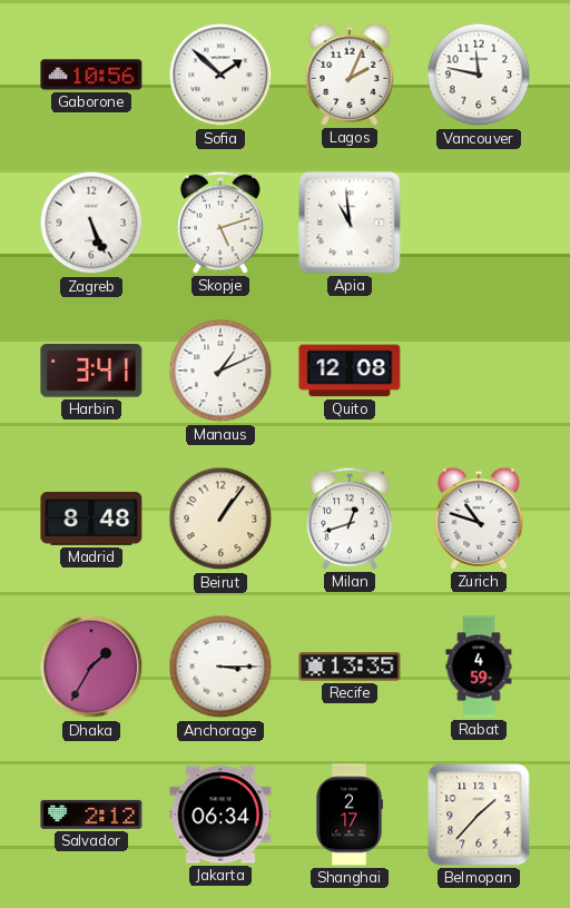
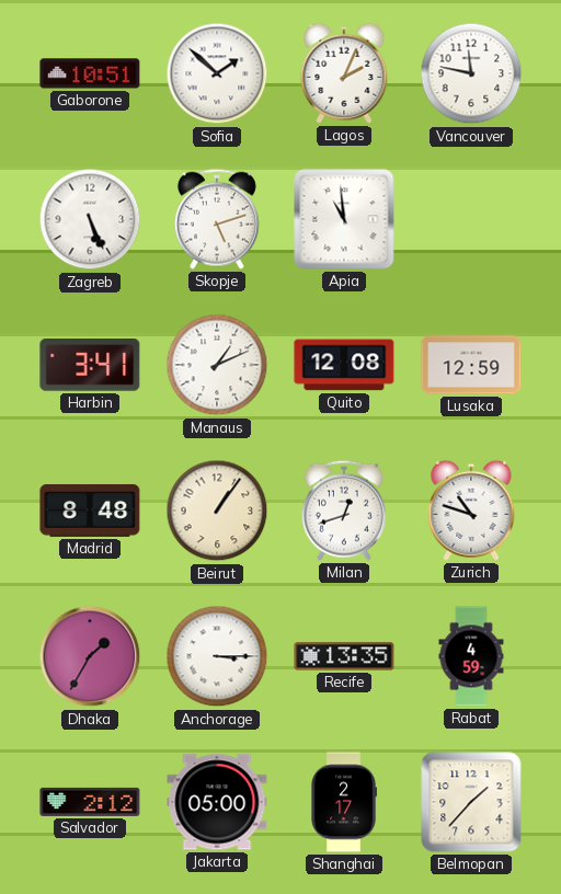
Gaborone: 10:56 -> 10:51 (90, 73)
Lusaka: none -> 12:59 (471, 365)
Jakarta: 06:34 -> 05:00 (217, 802)
